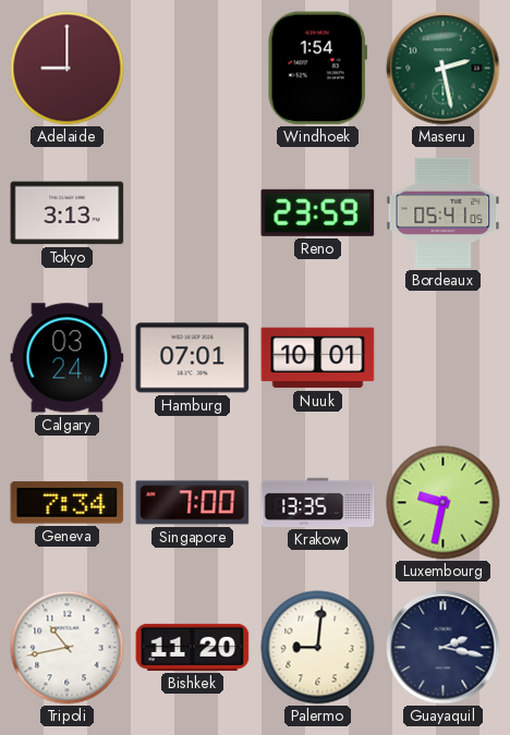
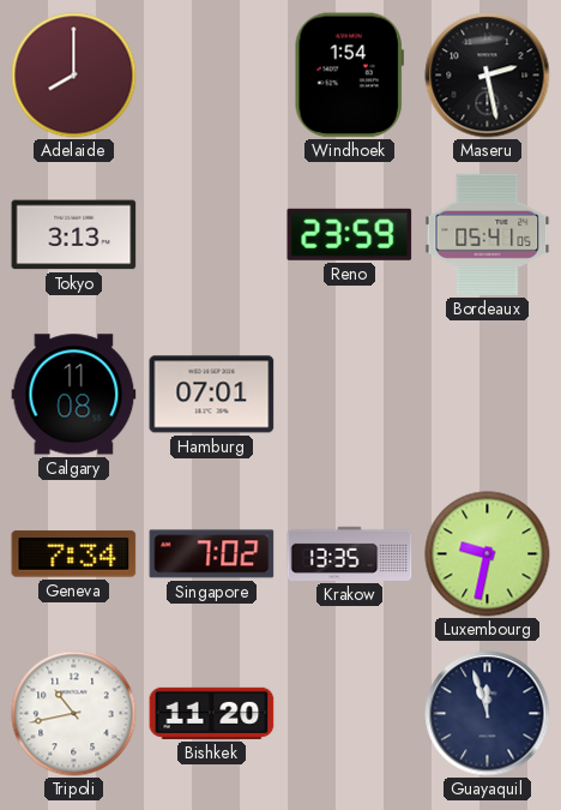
Adelaide: 9:00 -> 8:00 (74, 76)
Maseru dial: green -> black (488, 76)
Calgary: 03:24 -> 11:08 (74, 395)
Nuuk: 10:01 -> none (318, 358)
Singapore: 7:00 -> 7:02 (212, 554)
Palermo: 9:01 -> none (318, 648)
Guayaquil: 2:17 -> 11:57 (488, 714)
